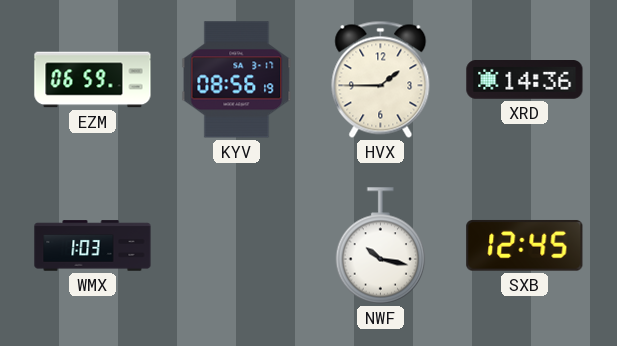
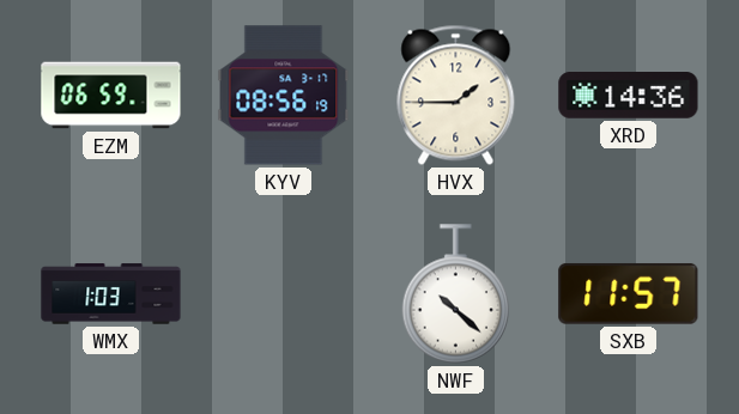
NWF: 10:17 -> 10:22 (456, 294)
SXB: 12:45 -> 11:57 (629, 294)
